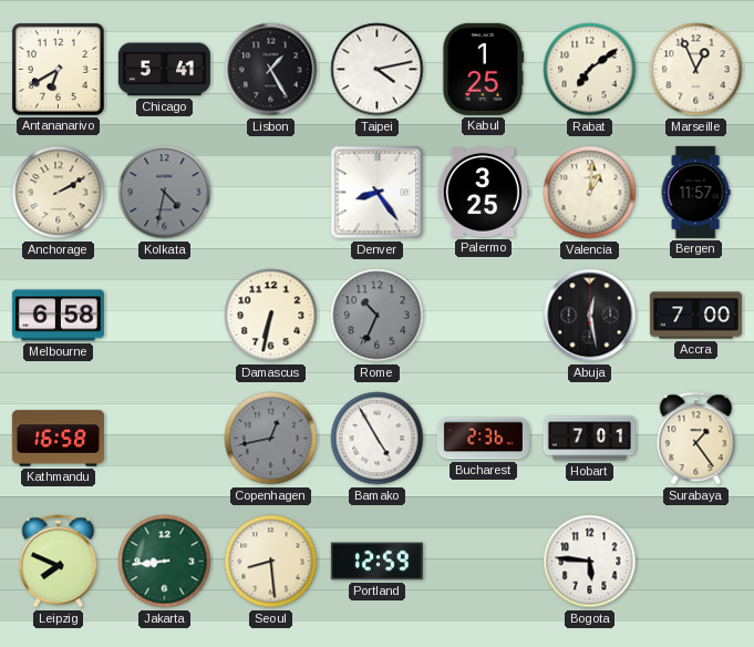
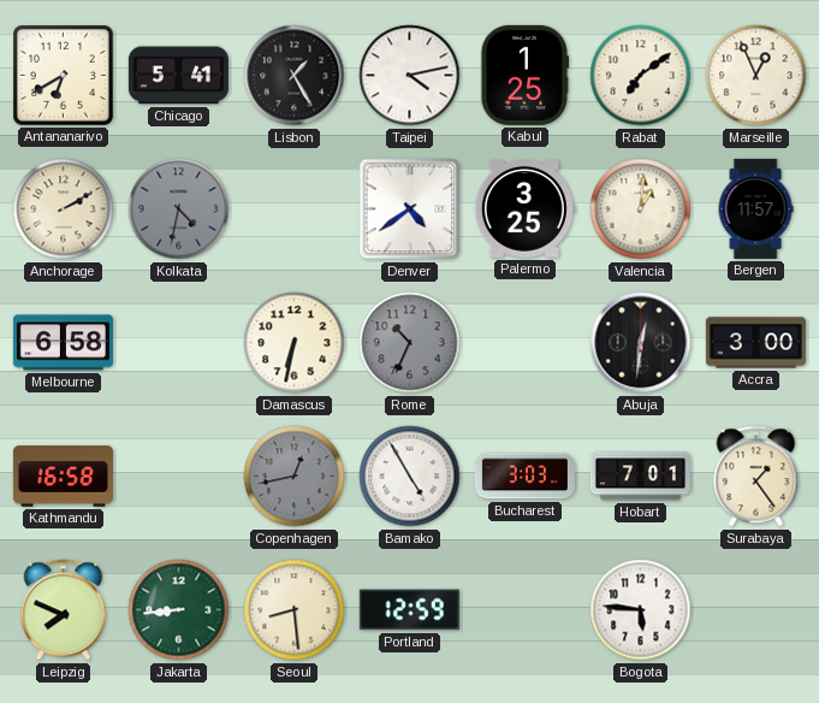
Denver: 8:24 -> 4:39 (410, 209)
Abuja: 12:28 -> 12:31 (641, 343)
Accra: 7:00 -> 3:00 (755, 343)
Bucharest: 2:36 -> 3:03 (524, 477)
